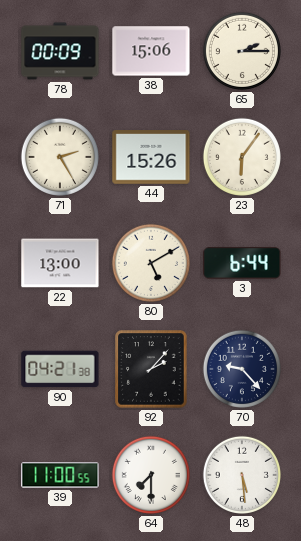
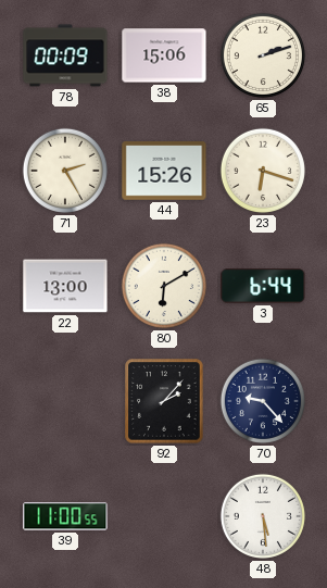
65: 2:15 -> 2:12 (263, 55)
23: 6:06 -> 6:18 (263, 171)
80: 5:10 -> 6:10 (164, 286)
90: 04:21 -> none (60, 369)
64: 7:30 -> none (151, 475)
